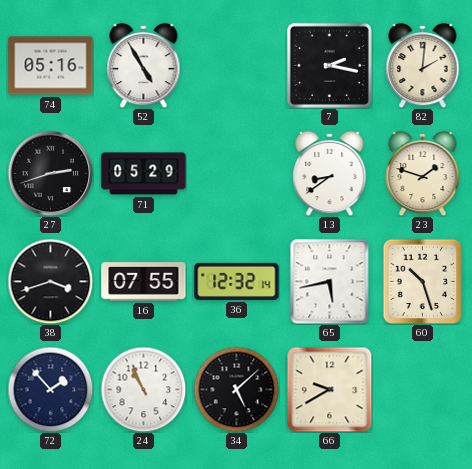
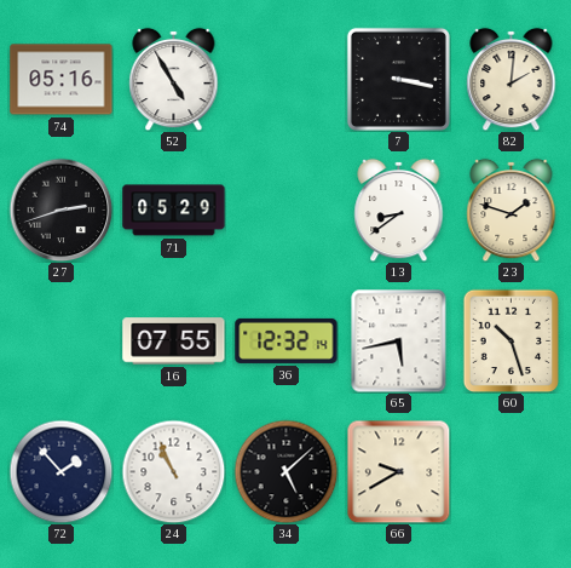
7: 2:17 -> 3:17 (398, 79)
38: 3:42 -> none (50, 281)
